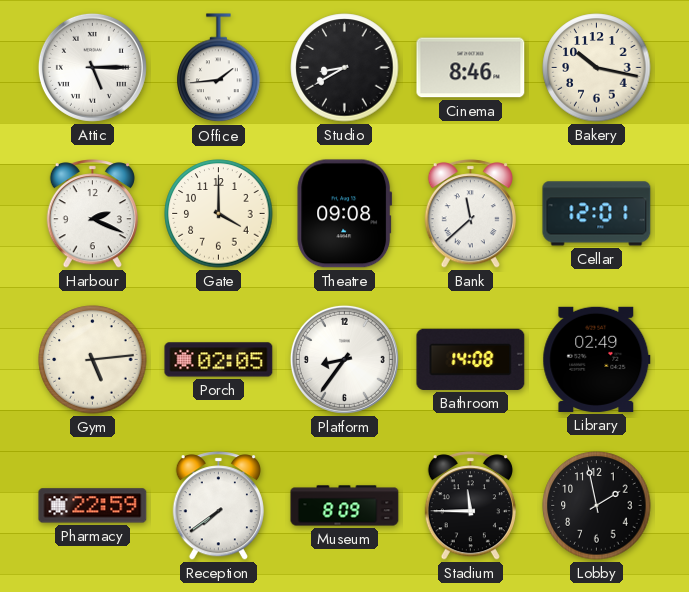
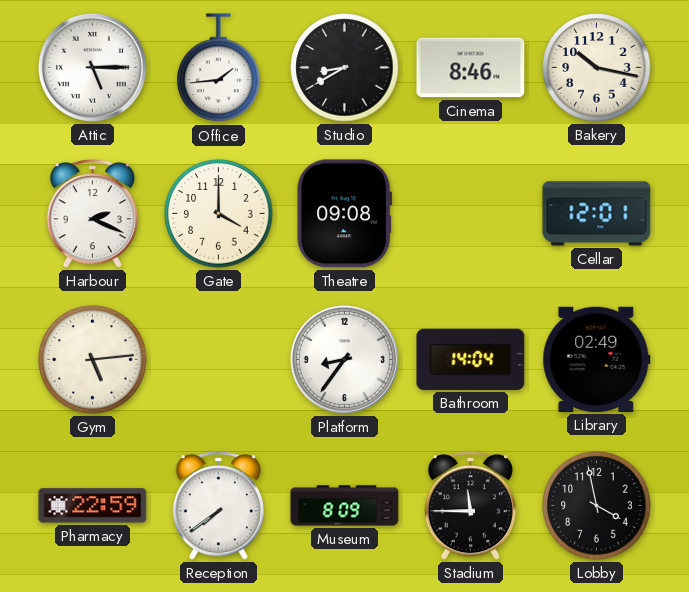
Bank: 11:38 -> none (470, 214)
Porch: 02:05 -> none (219, 360)
Bathroom: 14:08 -> 14:04 (471, 359)
Lobby: 1:58 -> 3:58 (597, 506)
